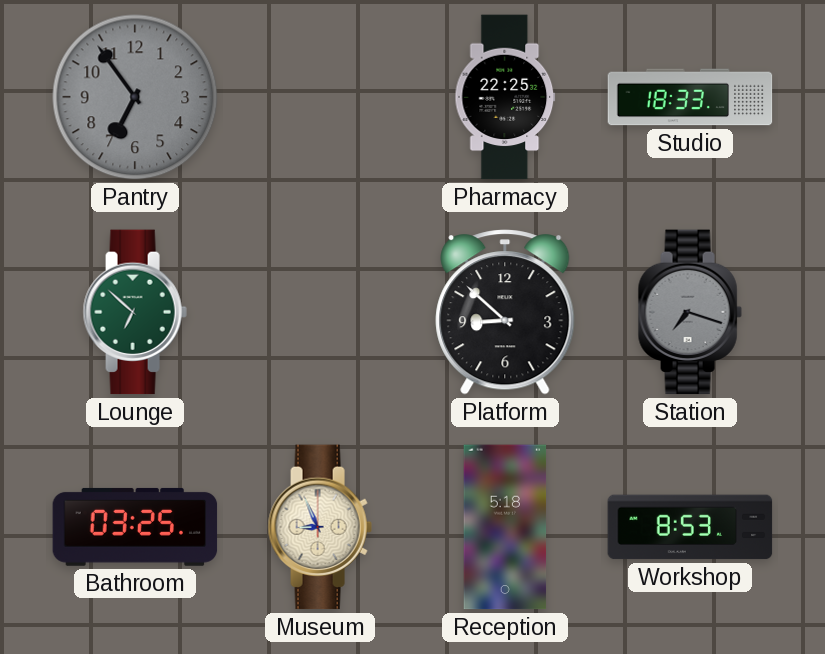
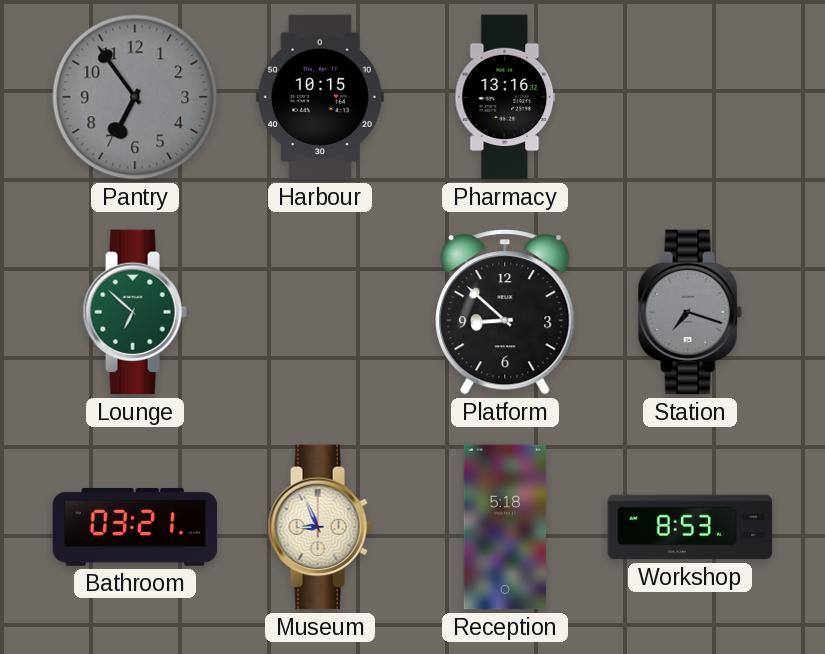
Harbour: none -> 10:15 (320, 97)
Pharmacy: 22:25 -> 13:16 (505, 97)
Studio: 18:33 -> none (690, 97)
Bathroom: 03:25 -> 03:21 (135, 527)
